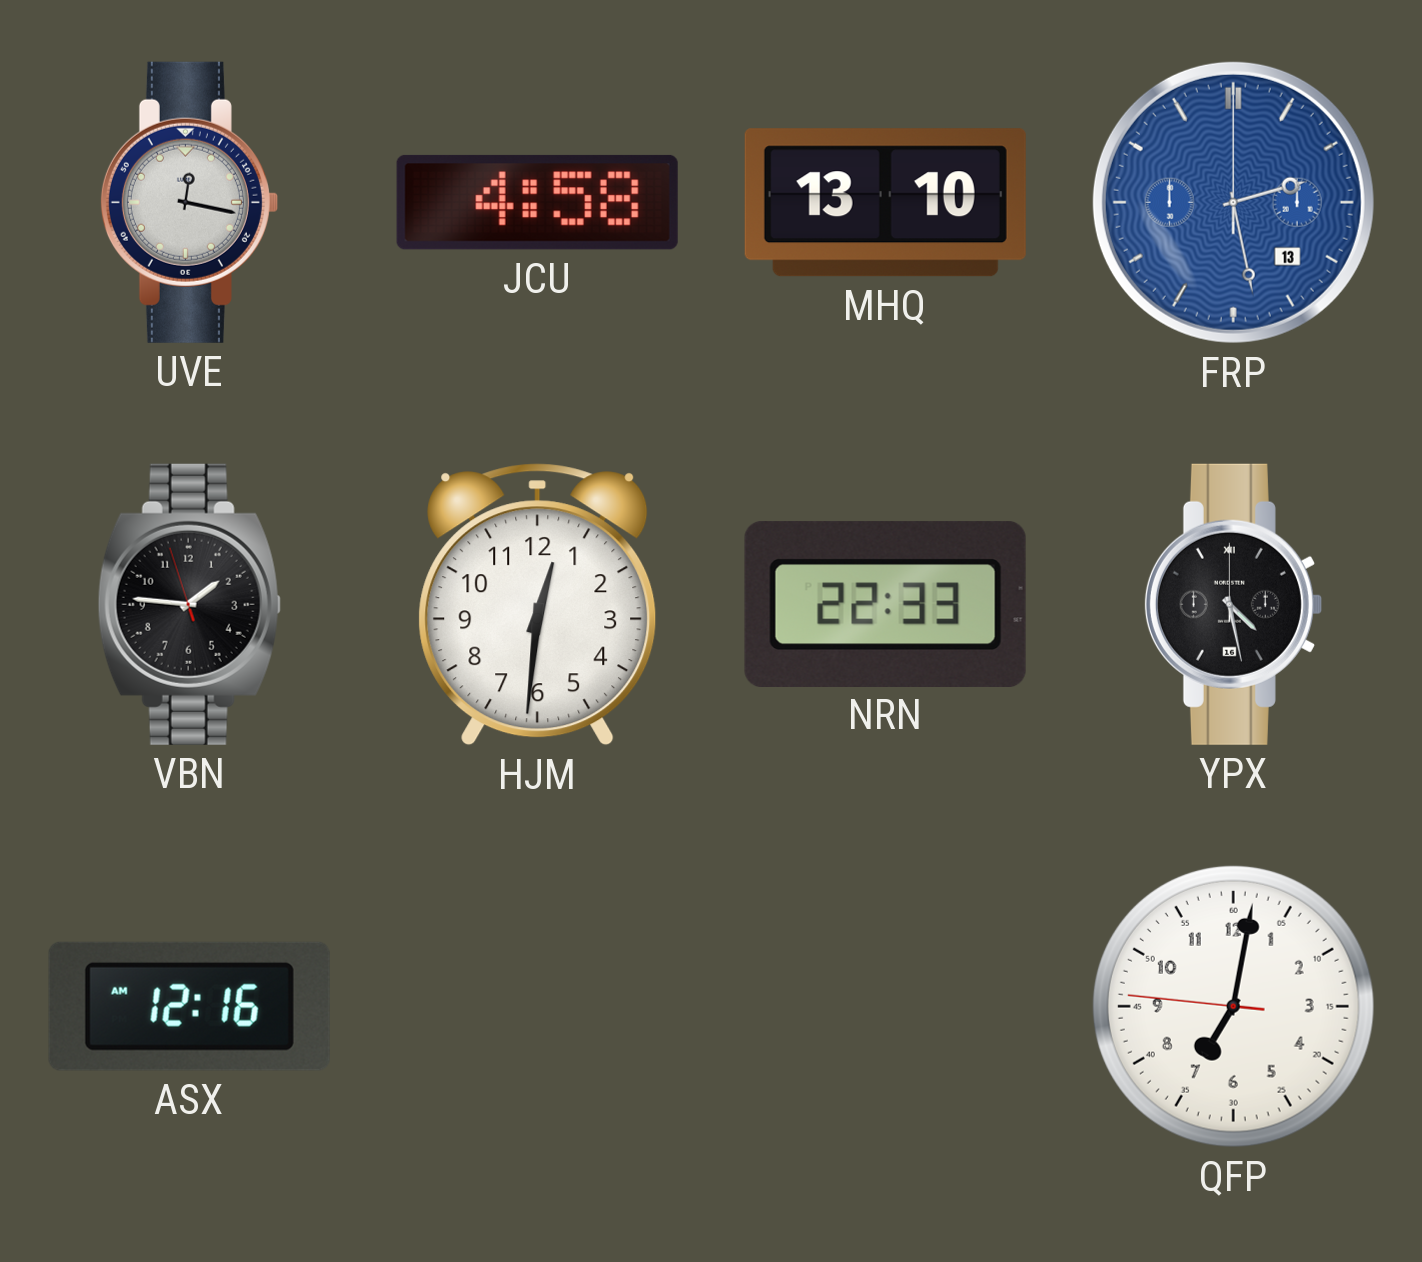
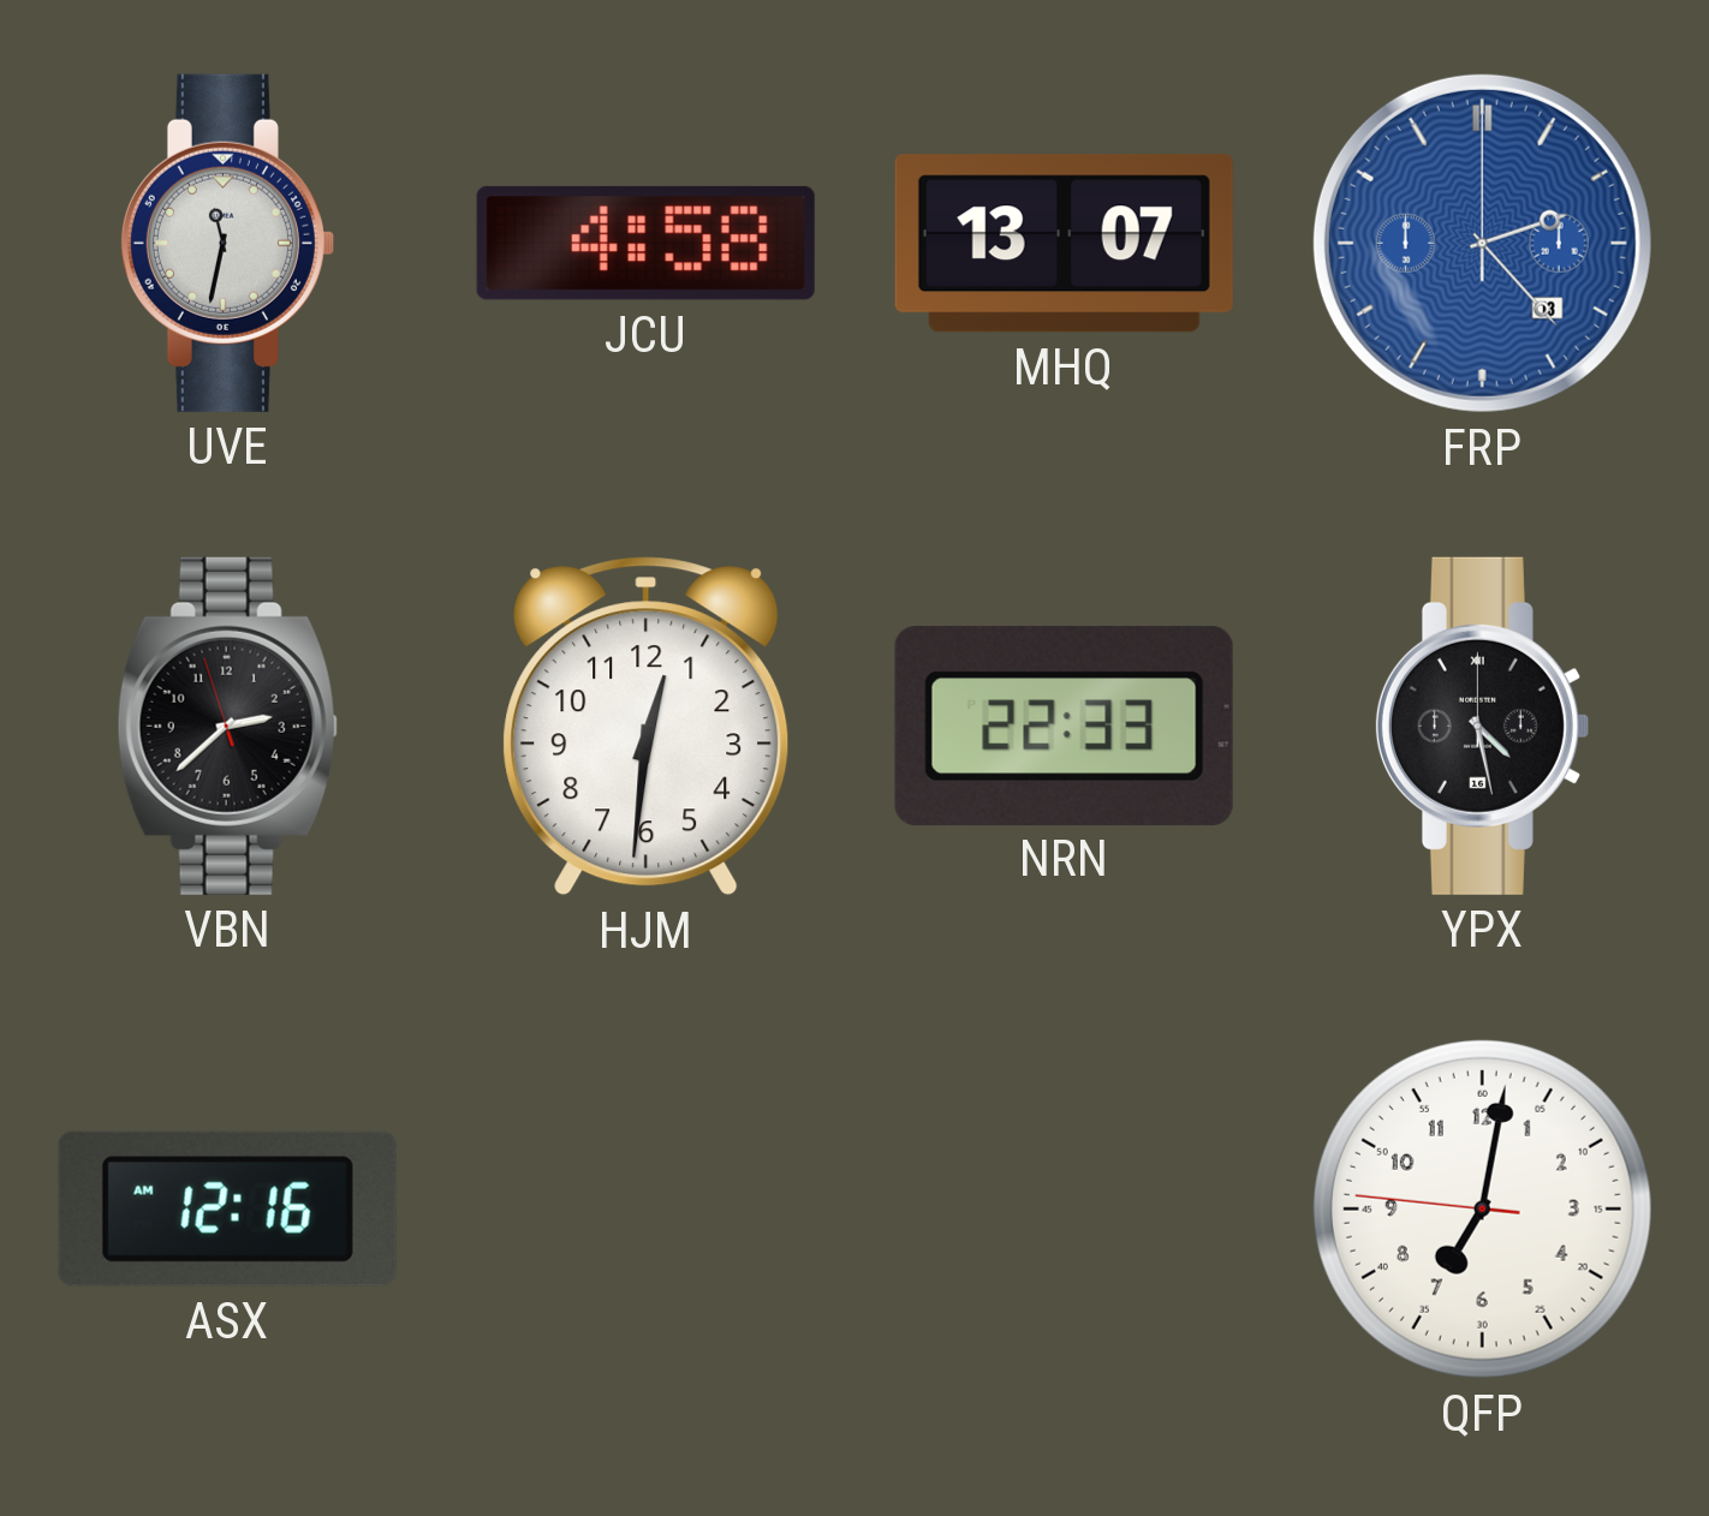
UVE: 12:17 -> 11:32 (227, 243)
MHQ: 13:10 -> 13:07 (1064, 244)
FRP: 2:28 -> 2:23 (1482, 243)
VBN: 1:45 -> 2:37 (227, 726)
